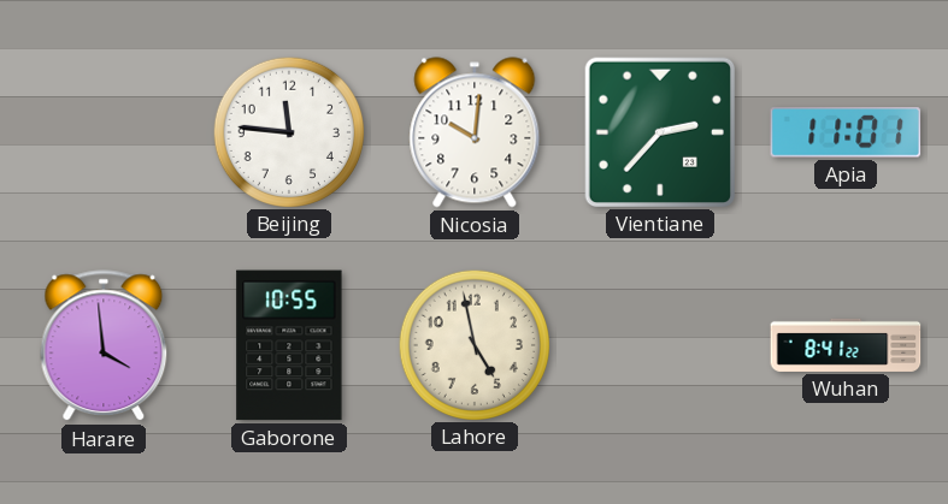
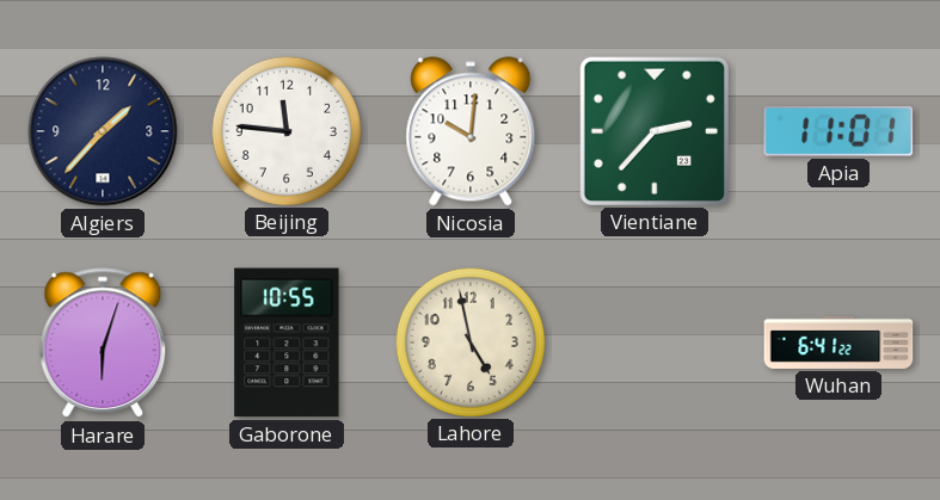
Algiers: none -> 1:37 (103, 131)
Harare: 3:59 -> 6:03 (103, 344)
Wuhan: 8:41 -> 6:41 (838, 342)
